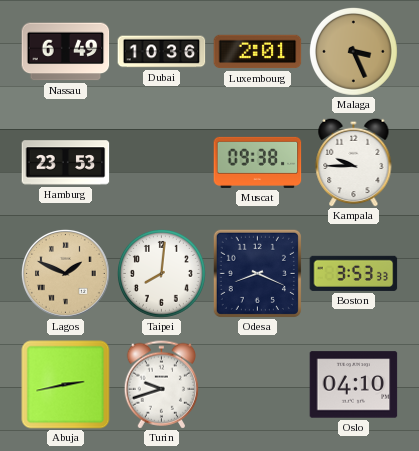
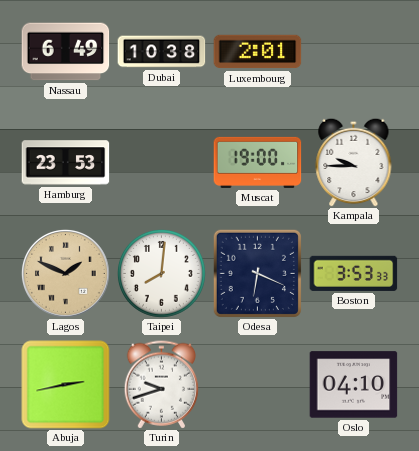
Dubai: 10:36 -> 10:38 (162, 52)
Malaga: 3:26 -> none (353, 51)
Muscat: 09:38 -> 19:00 (258, 162)
Odesa: 8:19 -> 6:19 (257, 273)
